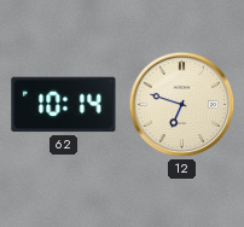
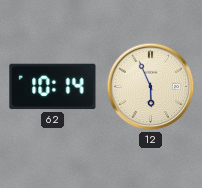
12: 6:48 -> 5:56 (151, 87)
